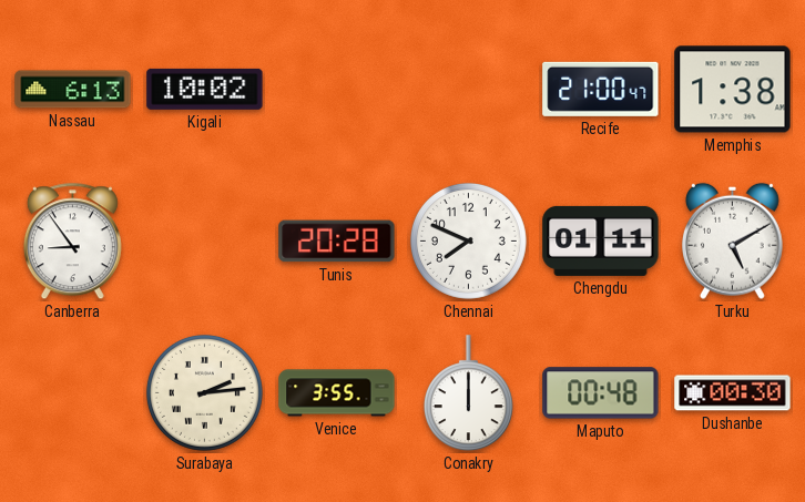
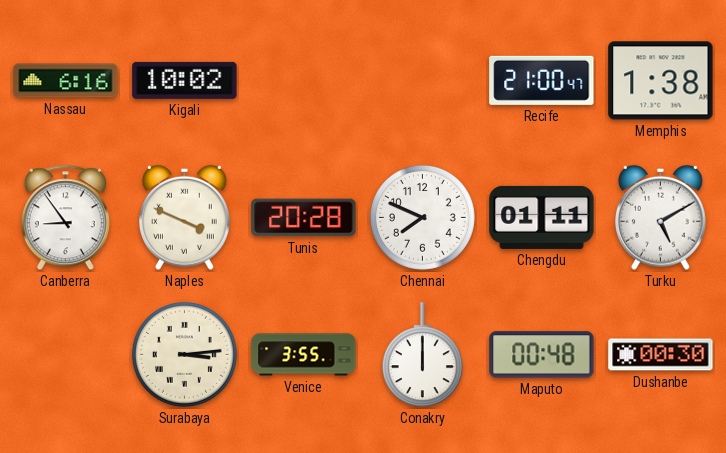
Nassau: 6:13 -> 6:16 (66, 81)
Naples: none -> 3:49 (184, 217)
Surabaya: 2:14 -> 3:14 (184, 354)
